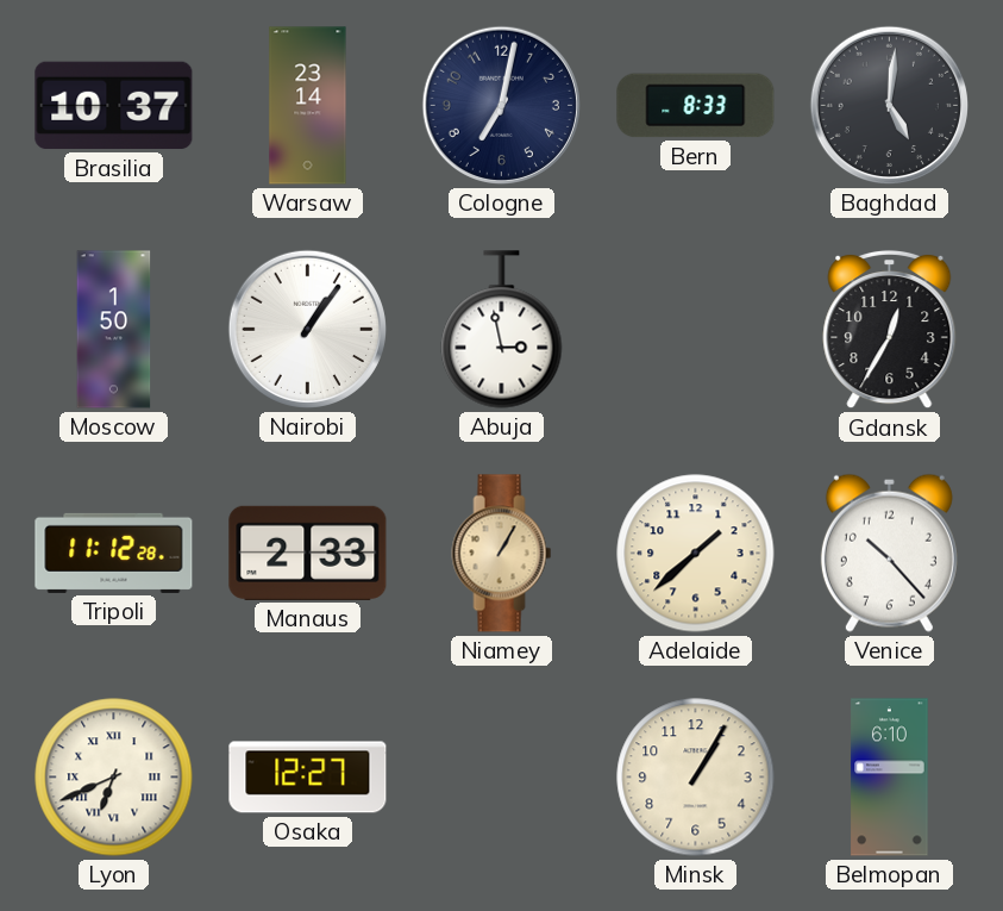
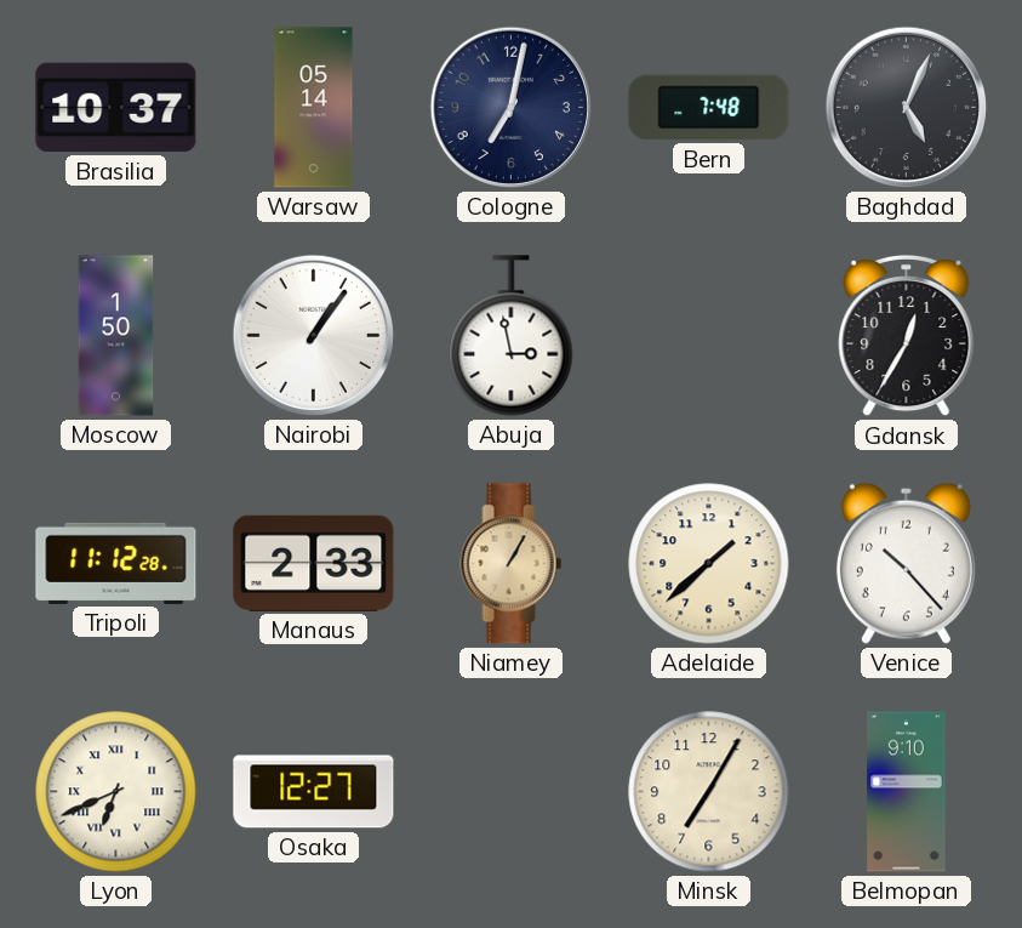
Warsaw: 23:14 -> 05:14 (314, 108)
Bern: 8:33 -> 7:48 (709, 108)
Baghdad: 5:01 -> 5:04 (906, 107)
Minsk: 1:05 -> 7:05 (709, 792)
Belmopan: 6:10 -> 9:10 (907, 792)
